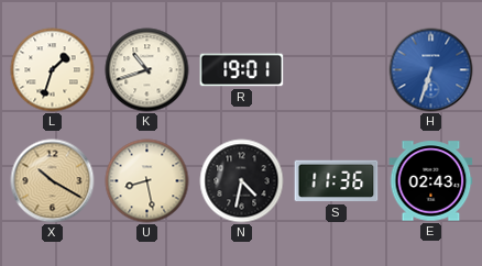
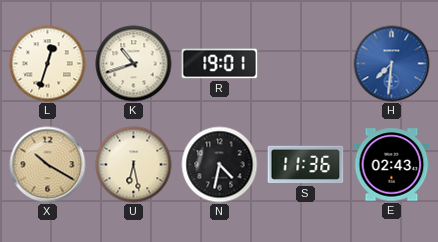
L: 1:33 -> 12:33 (48, 64)
H: 6:33 -> 7:31 (392, 64)
U: 8:28 -> 6:28 (134, 165)
